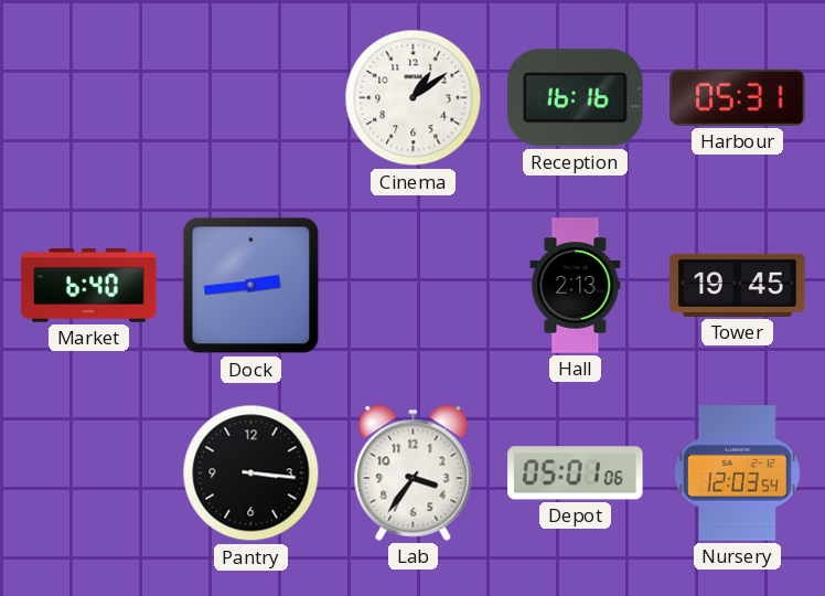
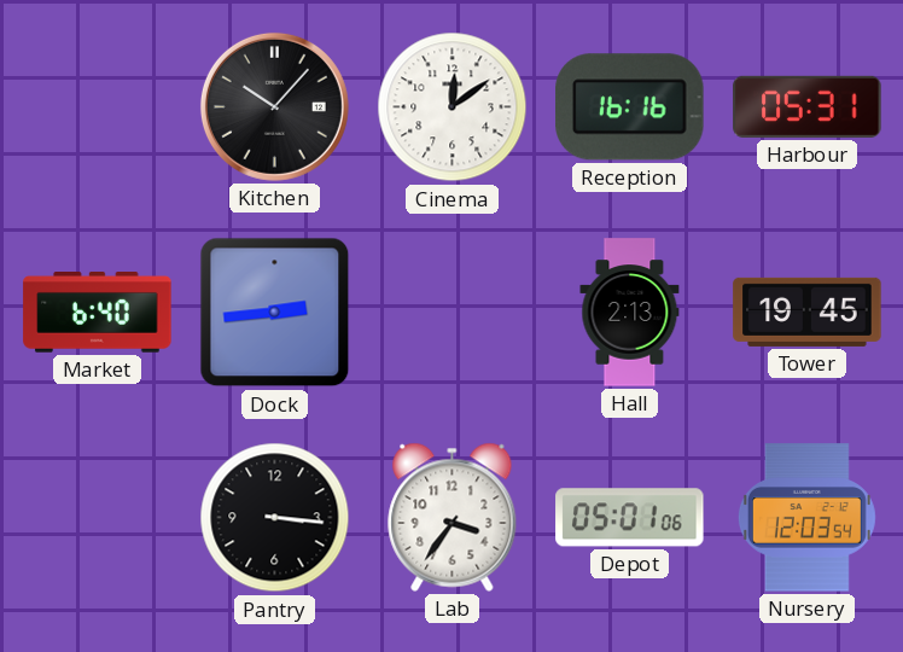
Kitchen: none -> 10:07 (274, 106)
Cinema: 1:09 -> 12:09 (453, 107)
